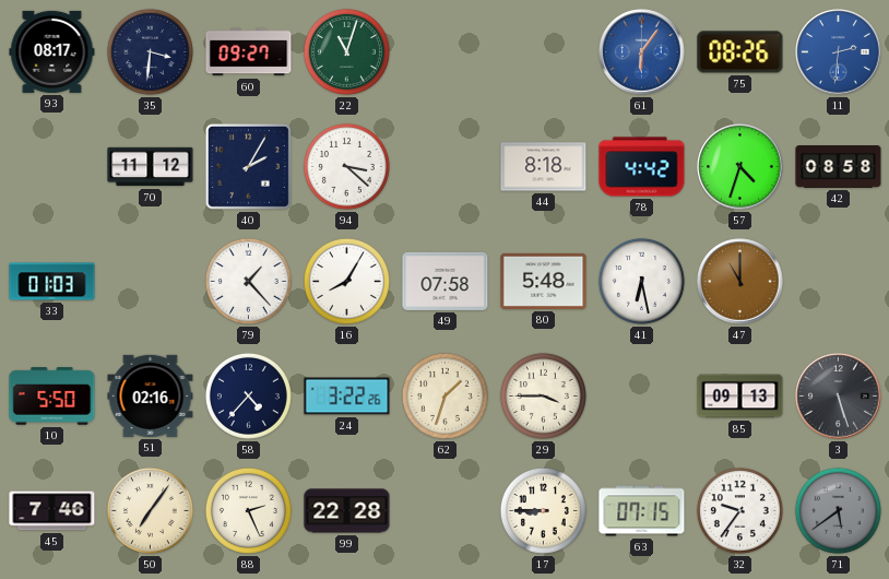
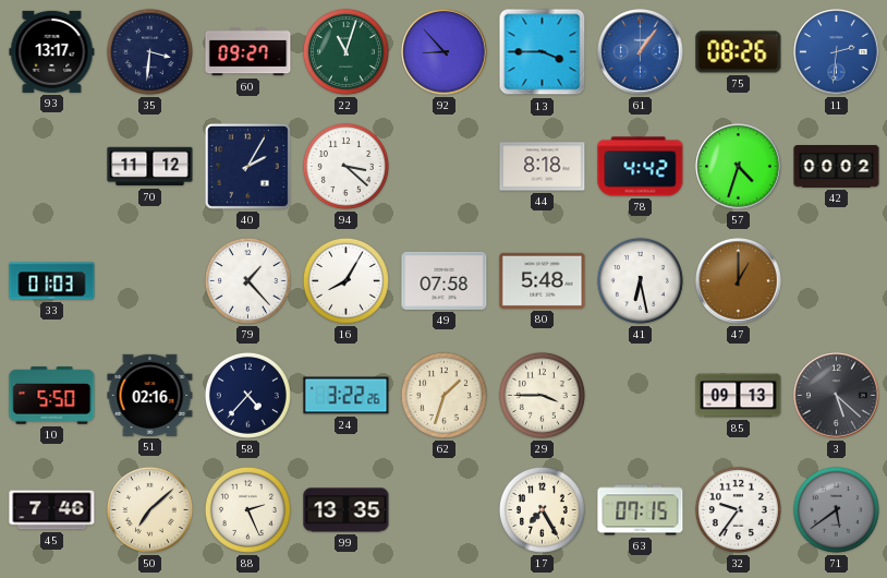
93: 08:17 -> 13:17 (52, 51)
92: none -> 8:53 (445, 52)
13: none -> 3:45 (543, 52)
61: 6:06 -> 1:06 (641, 52)
42: 08:58 -> 00:02 (837, 167)
47: 11:00 -> 1:00 (739, 281)
3: 5:27 -> 5:22 (837, 396)
50: 7:06 -> 7:08 (149, 509)
99: 22:28 -> 13:35 (347, 510)
17: 8:45 -> 7:25 (542, 509)
